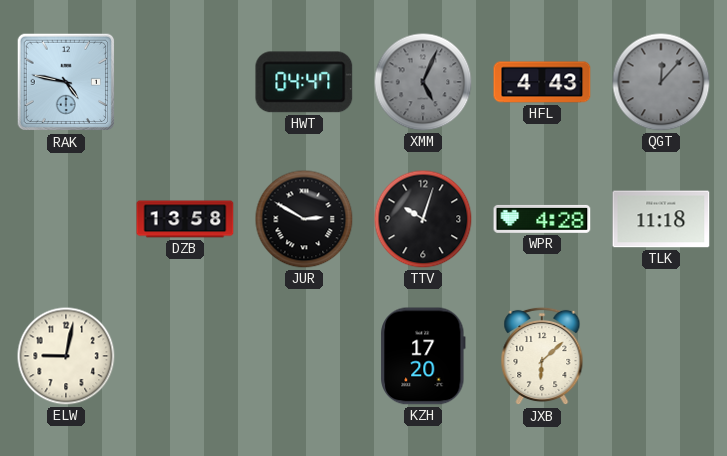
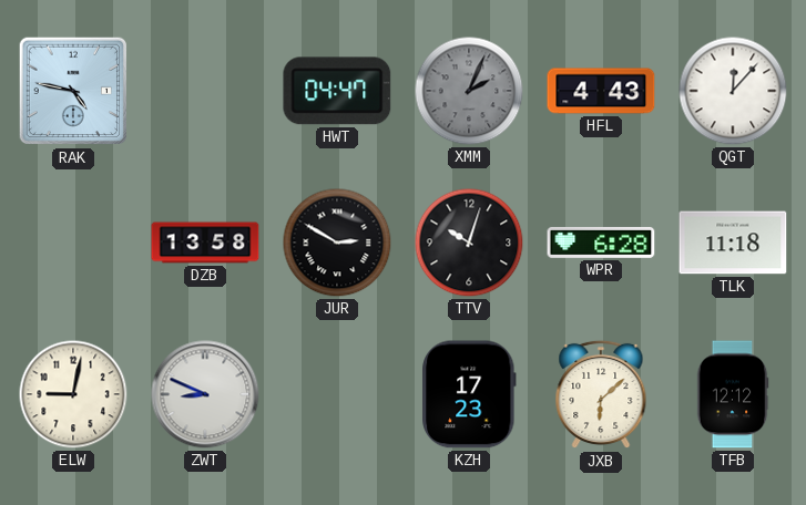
XMM: 5:04 -> 2:04 (469, 91)
QGT dial: grey -> white (733, 91)
WPR: 4:28 -> 6:28 (601, 243)
ZWT: none -> 8:49 (205, 394)
KZH: 17:20 -> 17:23 (469, 394)
TFB: none -> 12:12 (733, 394)
